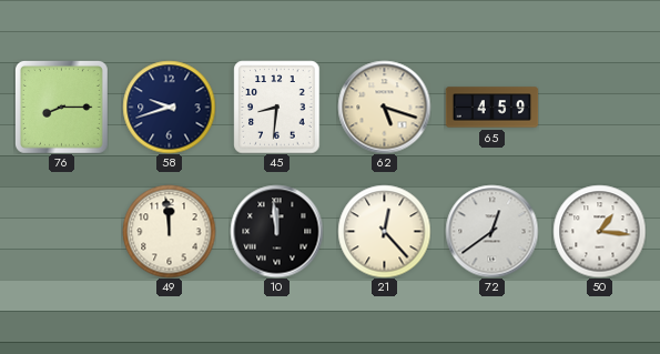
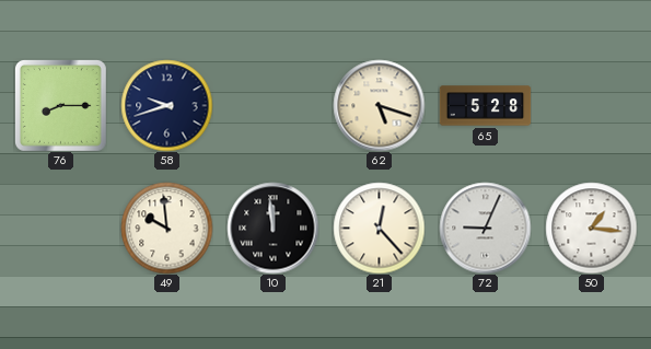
45: 8:31 -> none (277, 107)
65: 4:59 -> 5:28 (485, 106)
49: 11:59 -> 9:59 (166, 228)
72: 12:39 -> 9:04 (485, 228)
